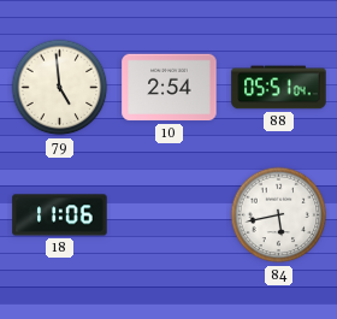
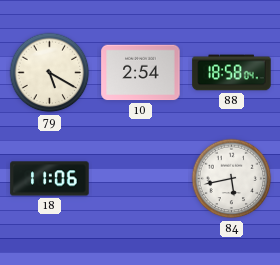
79: 4:59 -> 5:20 (50, 73)
88: 05:51 -> 18:58 (232, 73)
